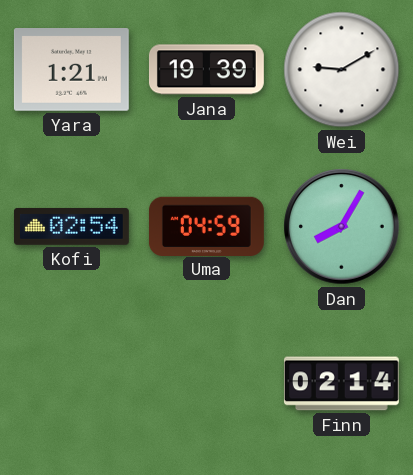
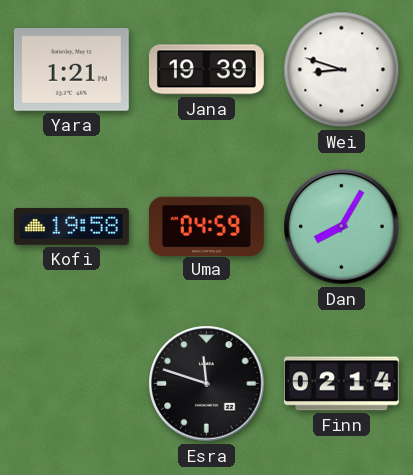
Wei: 9:10 -> 8:48 (342, 70)
Kofi: 02:54 -> 19:58 (71, 226)
Esra: none -> 11:48 (207, 384)
